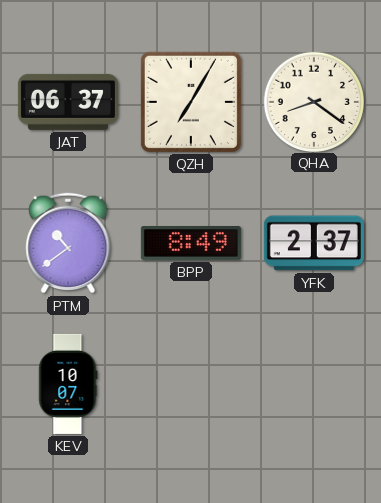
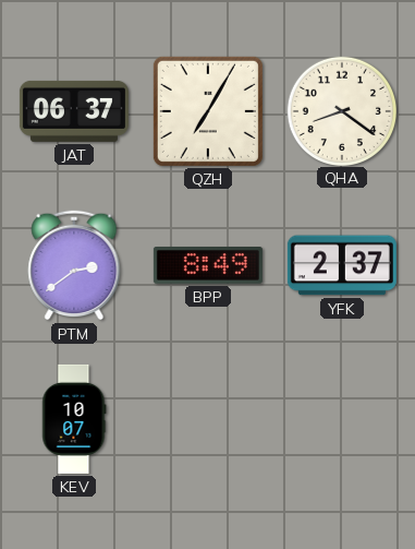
PTM: 10:39 -> 2:39 (74, 265)
